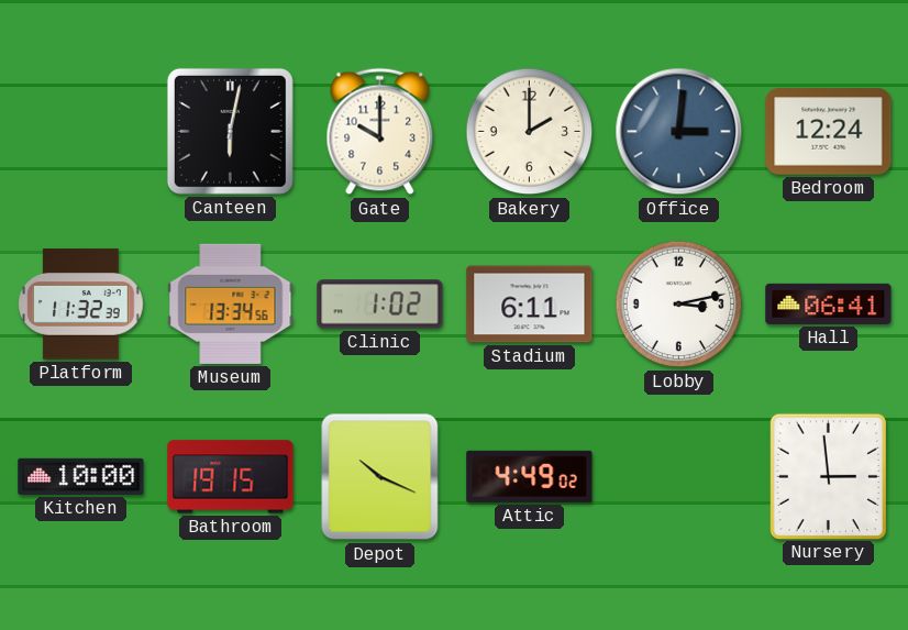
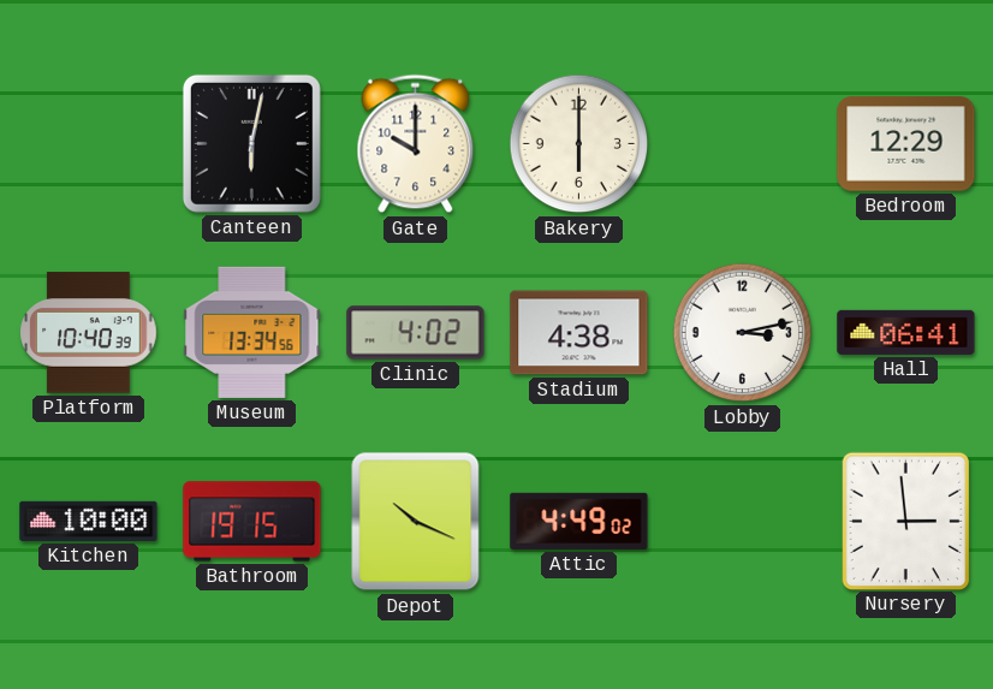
Bakery: 2:00 -> 6:00 (579, 144)
Office: 3:01 -> none (679, 132)
Bedroom: 12:24 -> 12:29 (906, 144)
Platform: 11:32 -> 10:40 (89, 333)
Clinic: 1:02 -> 4:02 (416, 333)
Stadium: 6:11 -> 4:38 (579, 333)
